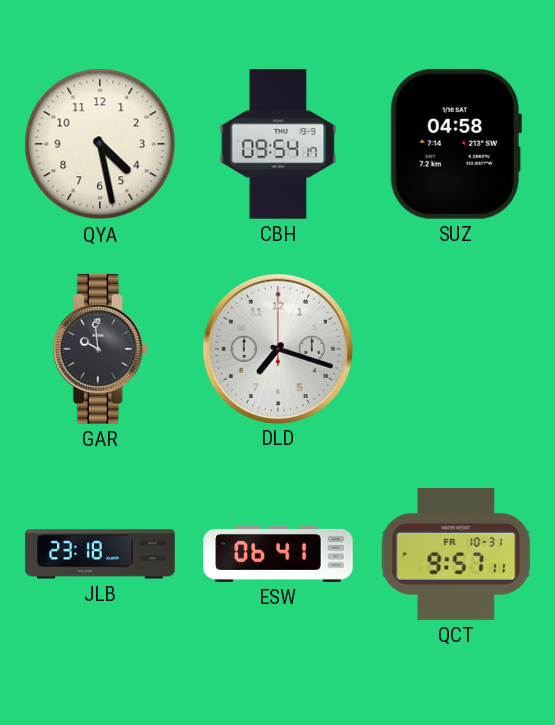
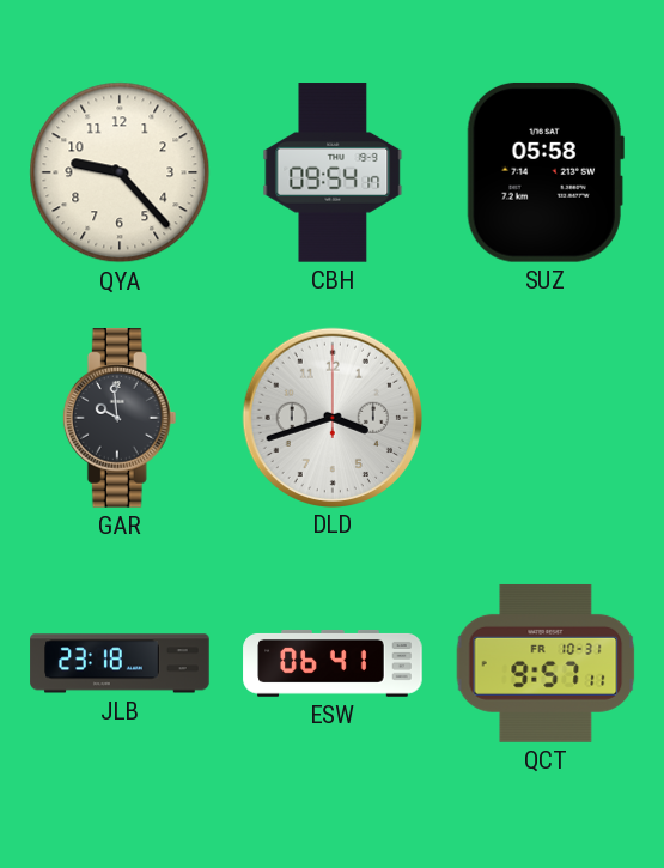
QYA: 4:28 -> 9:23 (120, 172)
SUZ: 04:58 -> 05:58 (546, 172)
DLD: 7:18 -> 3:42 (331, 417)
